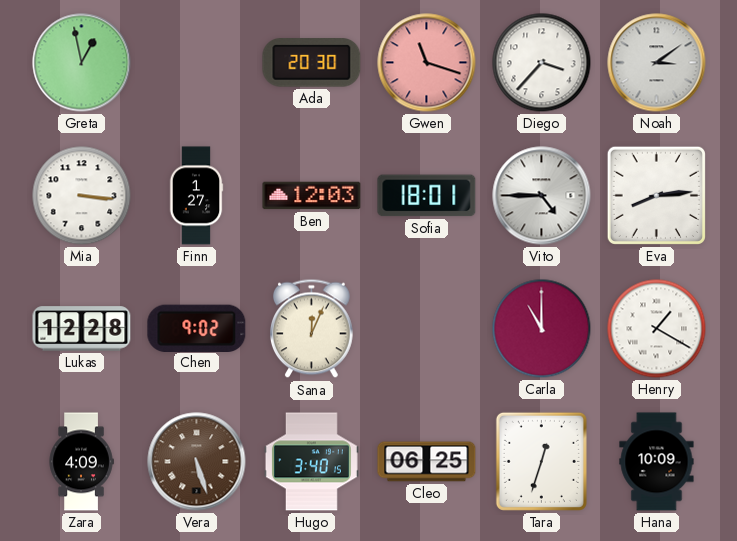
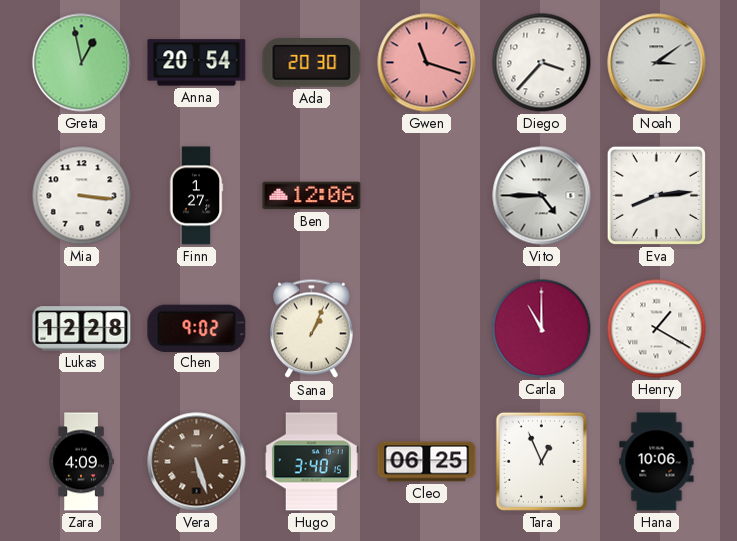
Anna: none -> 20:54 (197, 63)
Ben: 12:03 -> 12:06 (312, 196)
Sofia: 18:01 -> none (427, 196)
Sana: 12:04 -> 1:04 (312, 329)
Tara: 12:33 -> 12:56 (541, 461)
Hana: 10:09 -> 10:06 (657, 462)
